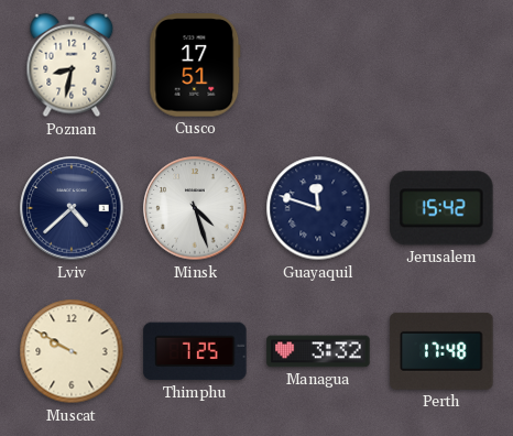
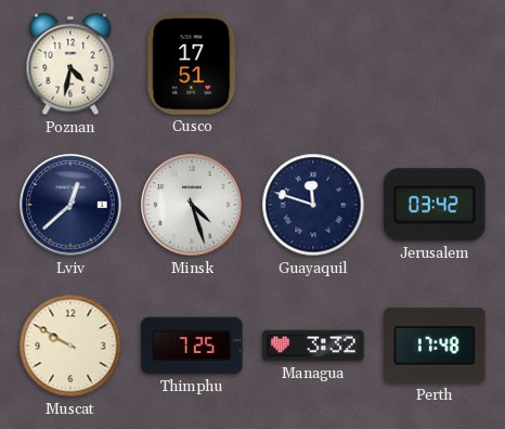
Poznan: 8:32 -> 4:32 (70, 64)
Lviv: 4:38 -> 12:38 (70, 205)
Jerusalem: 15:42 -> 03:42 (435, 205)
